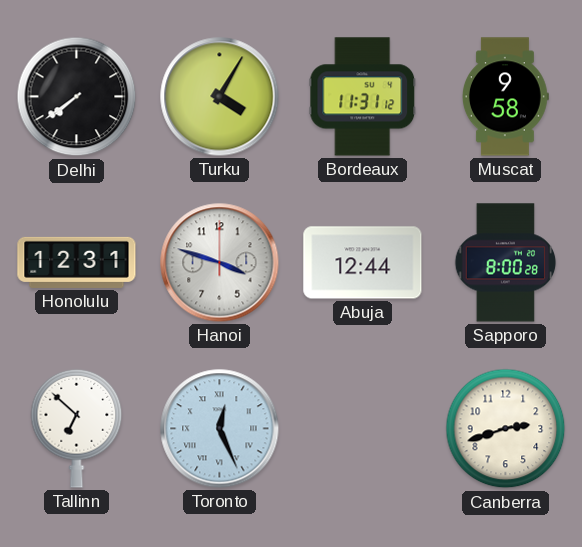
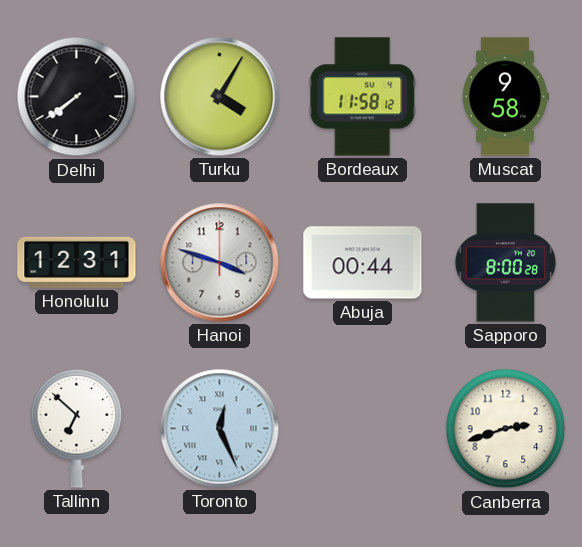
Bordeaux: 11:31 -> 11:58 (363, 97)
Abuja: 12:44 -> 00:44 (363, 263)
